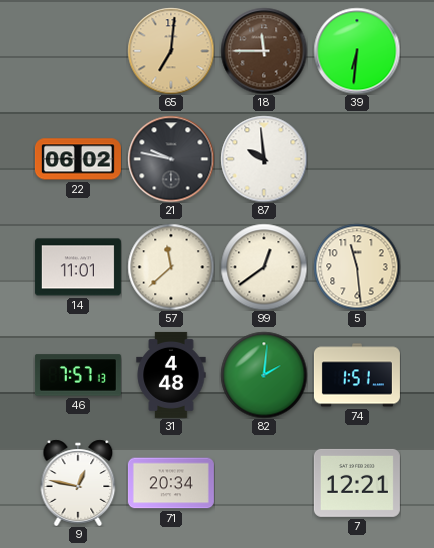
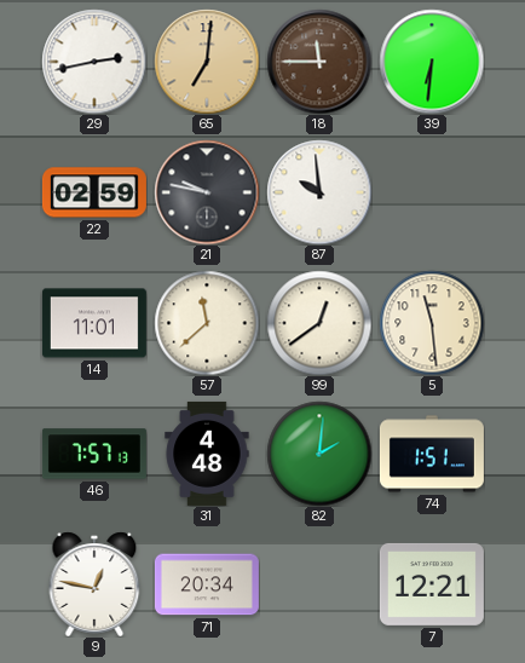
29: none -> 2:43 (94, 62)
22: 06:02 -> 02:59 (94, 192)
